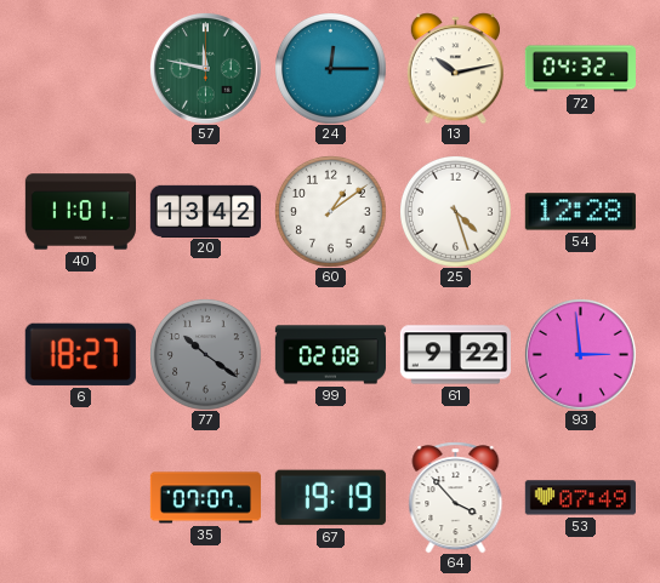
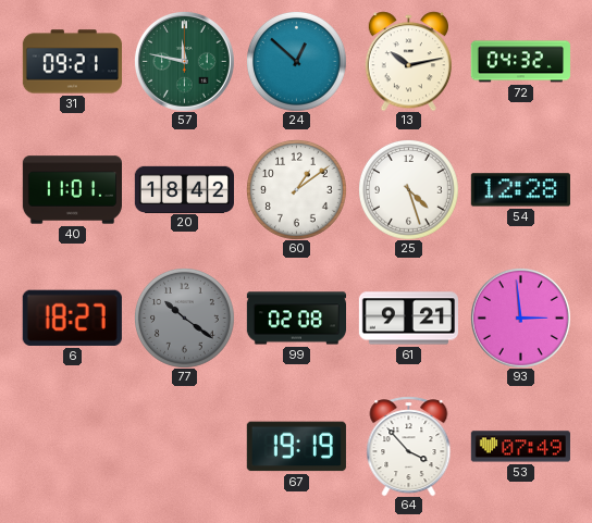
31: none -> 09:21 (72, 62)
24: 12:15 -> 12:52 (297, 62)
20: 13:42 -> 18:42 (184, 189)
61: 9:22 -> 9:21 (408, 319)
35: 07:07 -> none (205, 498)
